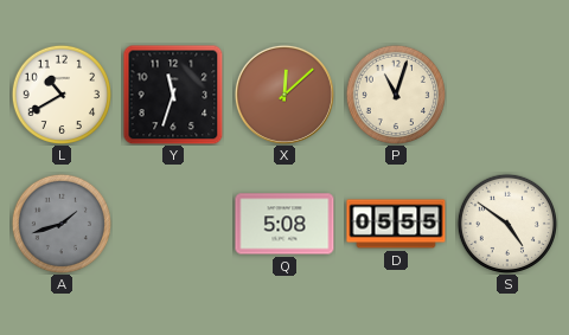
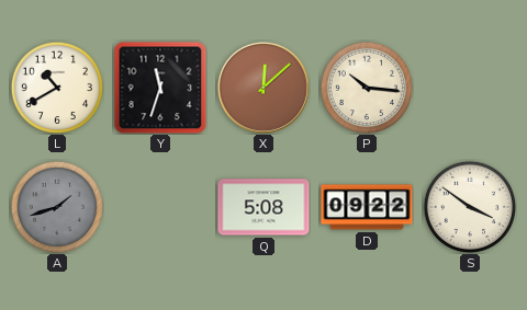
P: 11:03 -> 10:16 (366, 87)
D: 05:55 -> 09:22 (367, 207)
S: 4:51 -> 3:51 (469, 206)
